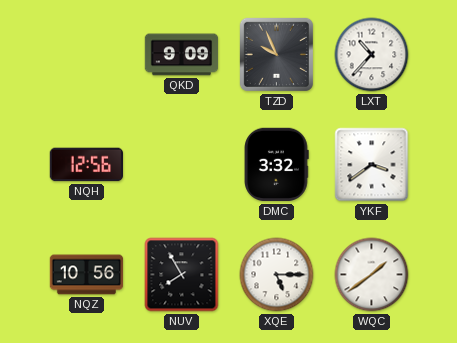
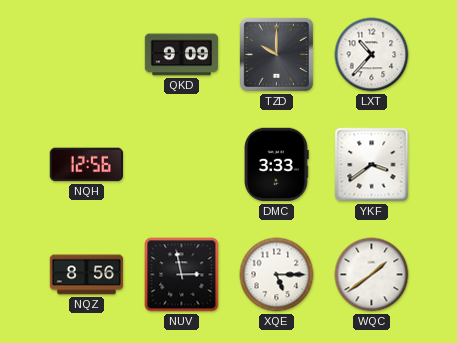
TZD: 9:56 -> 10:00 (276, 54)
DMC: 3:32 -> 3:33 (276, 165)
NQZ: 10:56 -> 8:56 (87, 275)
NUV: 7:55 -> 2:58 (182, 275)
